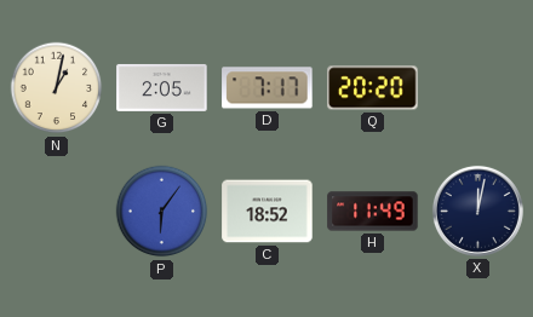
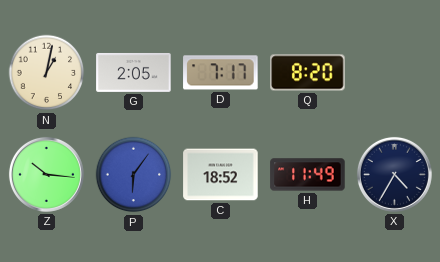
Q: 20:20 -> 8:20 (308, 73)
Z: none -> 10:16 (46, 174)
X: 12:02 -> 4:35 (394, 174)
